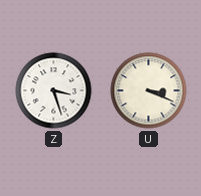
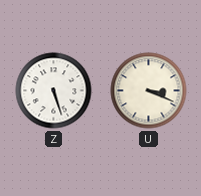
Z: 3:27 -> 5:27 (54, 91)
